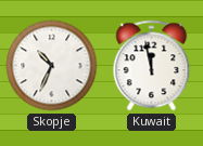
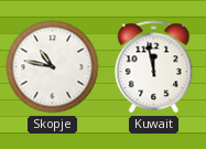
Skopje: 10:34 -> 10:47 (53, 67)
